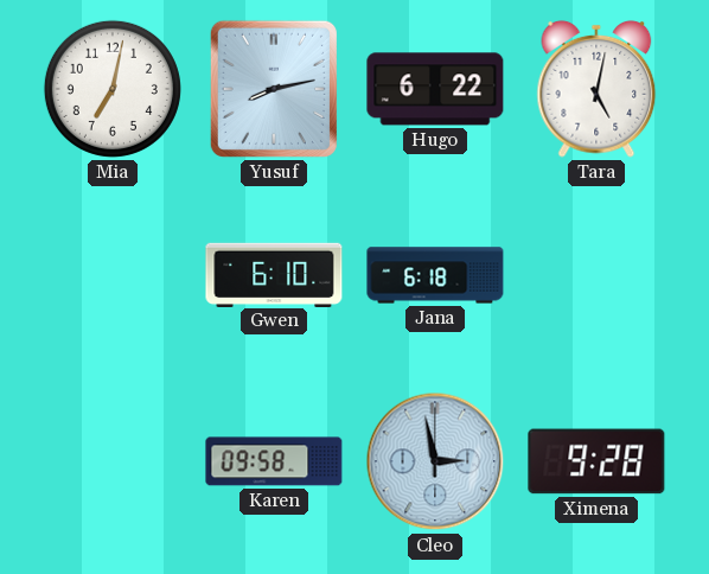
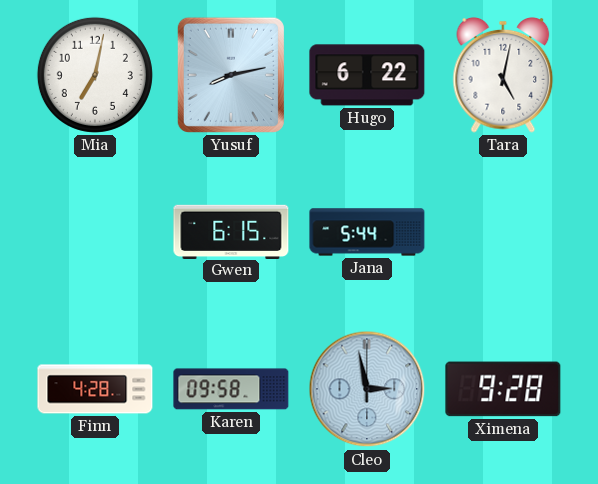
Gwen: 6:10 -> 6:15 (231, 231)
Jana: 6:18 -> 5:44 (367, 232)
Finn: none -> 4:28 (95, 389)
